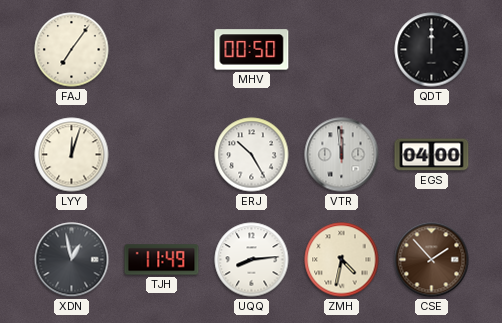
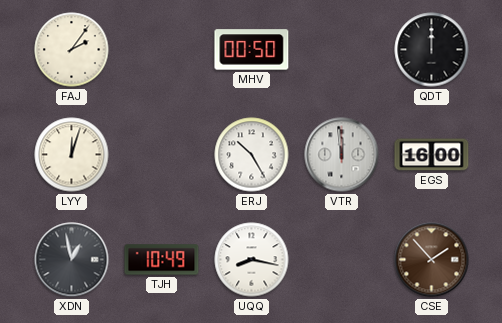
FAJ: 7:06 -> 2:06 (72, 50)
EGS: 04:00 -> 16:00 (432, 155)
TJH: 11:49 -> 10:49 (162, 260)
UQQ: 8:14 -> 8:17 (252, 260)
ZMH: 4:32 -> none (342, 260)
